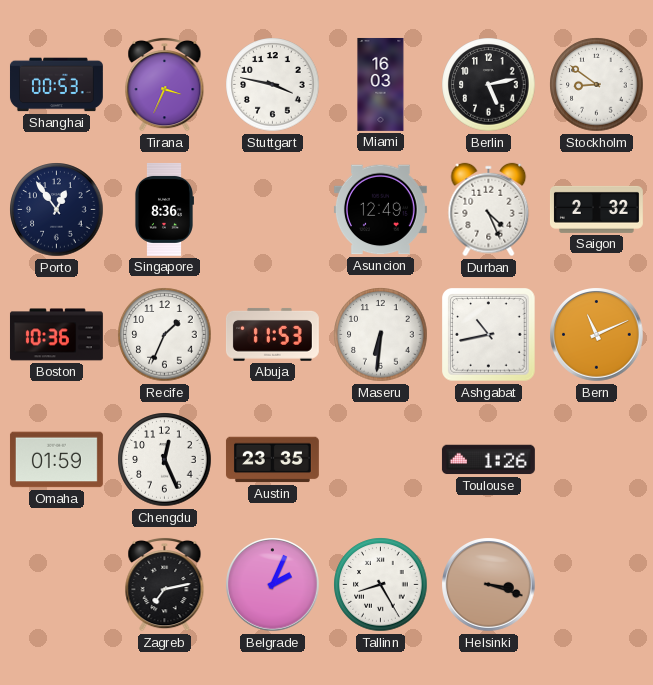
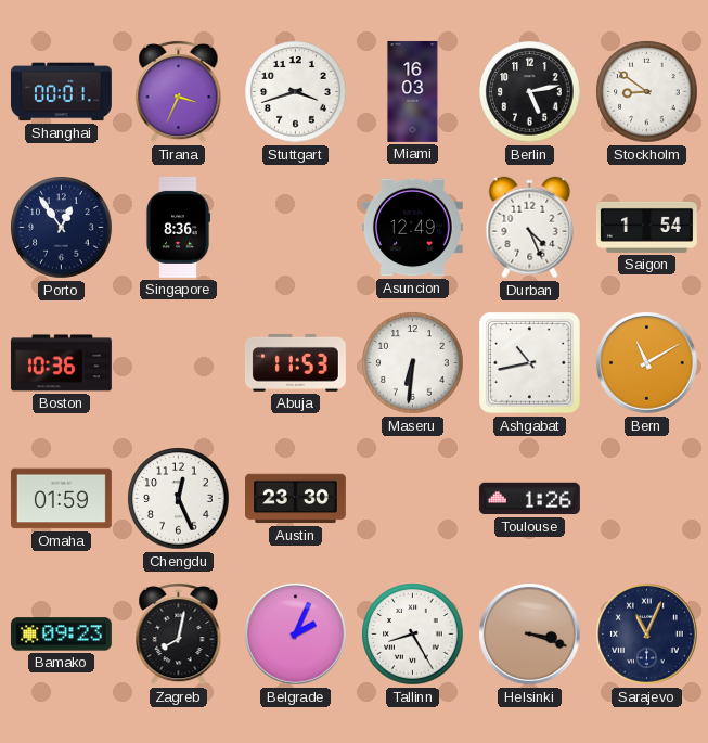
Shanghai: 00:53 -> 00:01 (61, 92)
Stuttgart: 3:47 -> 3:42 (296, 92)
Saigon: 2:32 -> 1:54 (646, 227)
Recife: 1:34 -> none (165, 335)
Bern: 11:11 -> 11:10 (647, 363)
Austin: 23:35 -> 23:30 (295, 499)
Bamako: none -> 09:23 (61, 635)
Zagreb: 7:13 -> 8:02 (179, 633)
Sarajevo: none -> 11:04 (647, 635)
